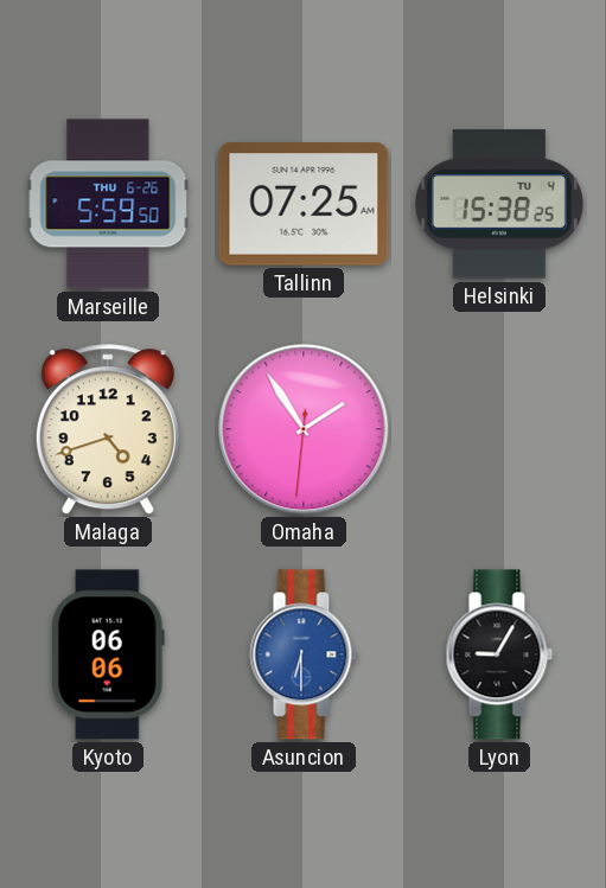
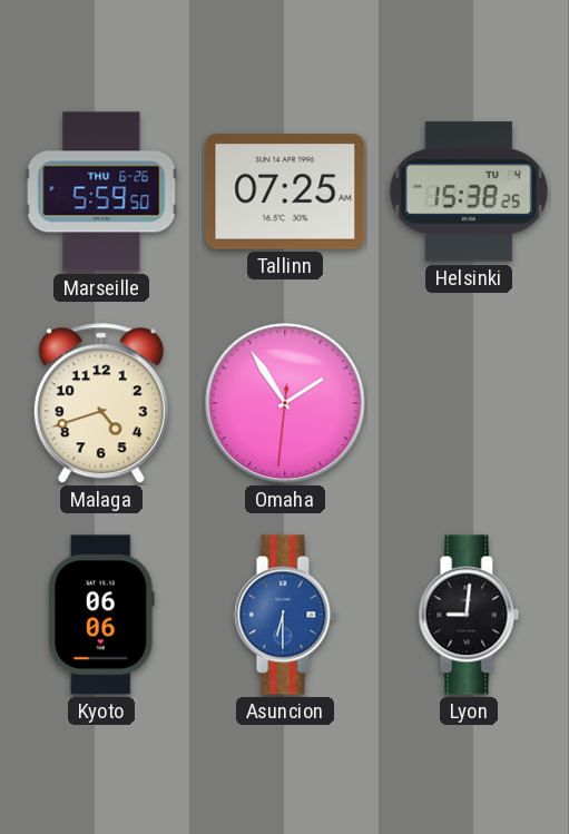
Lyon: 9:05 -> 9:01 (469, 615)
